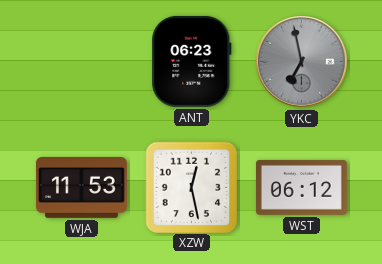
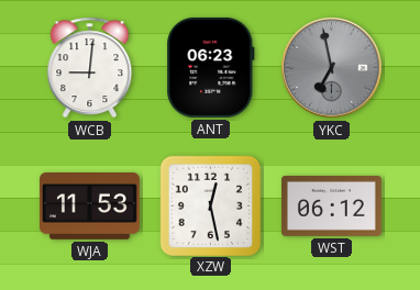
WCB: none -> 9:01 (90, 68)
